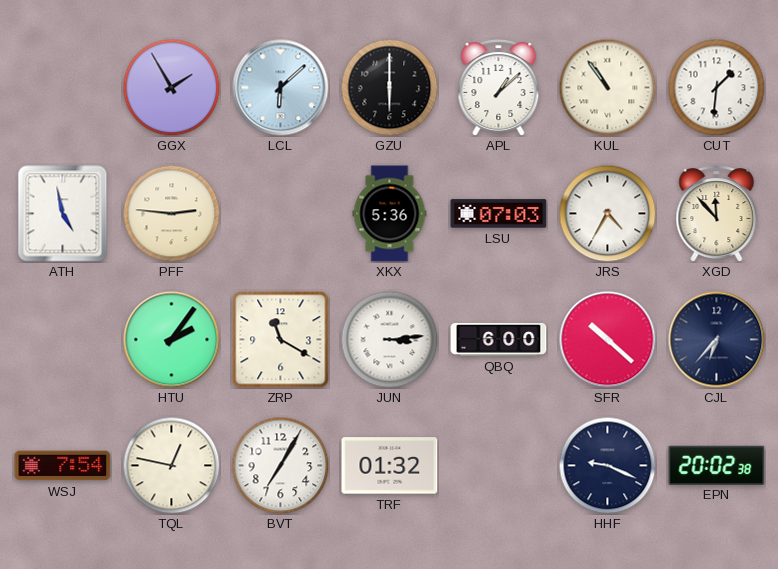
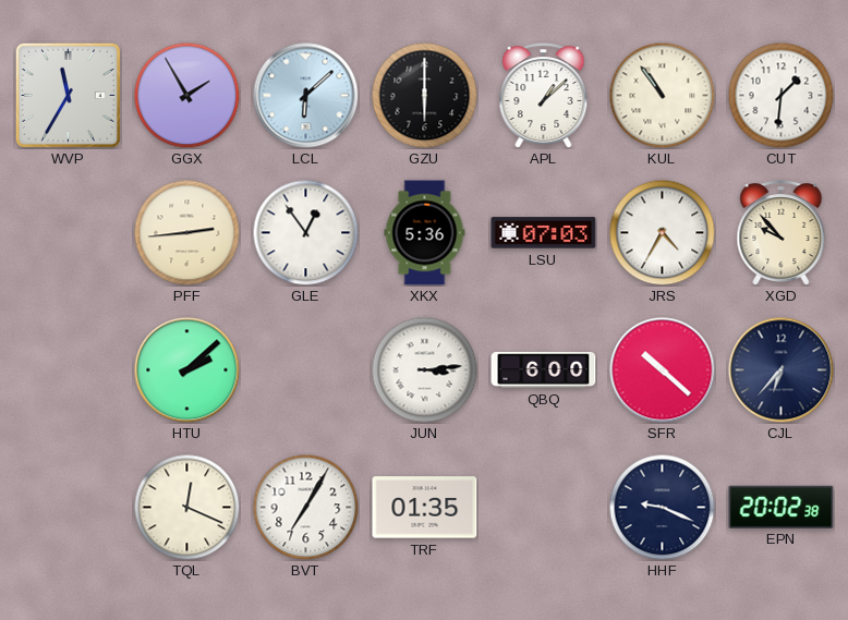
WVP: none -> 11:35 (68, 95)
ATH: 4:58 -> none (63, 214)
PFF: 2:46 -> 2:44 (186, 232)
GLE: none -> 12:54 (305, 232)
XGD: 11:53 -> 9:53 (782, 233)
HTU: 2:06 -> 2:08 (187, 370)
ZRP: 11:20 -> none (281, 340)
WSJ: 7:54 -> none (63, 466)
TQL: 12:47 -> 12:19 (186, 507)
TRF: 01:32 -> 01:35 (425, 508)
